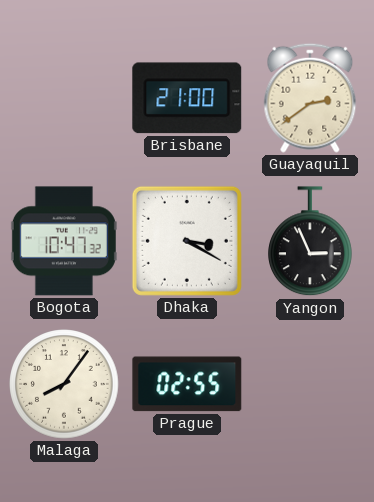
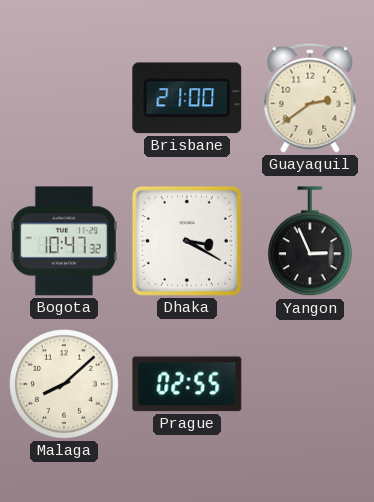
Malaga: 8:06 -> 8:08 (64, 384)
